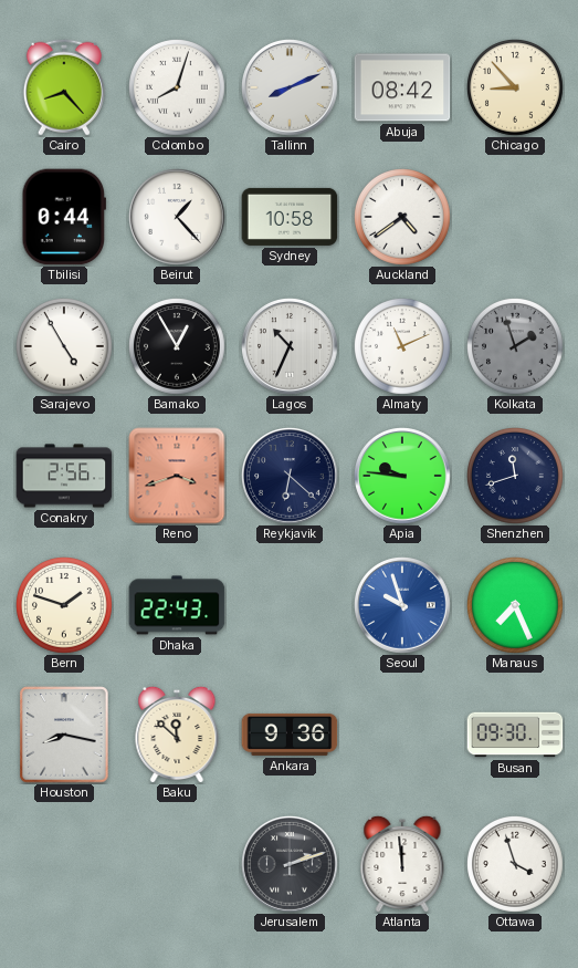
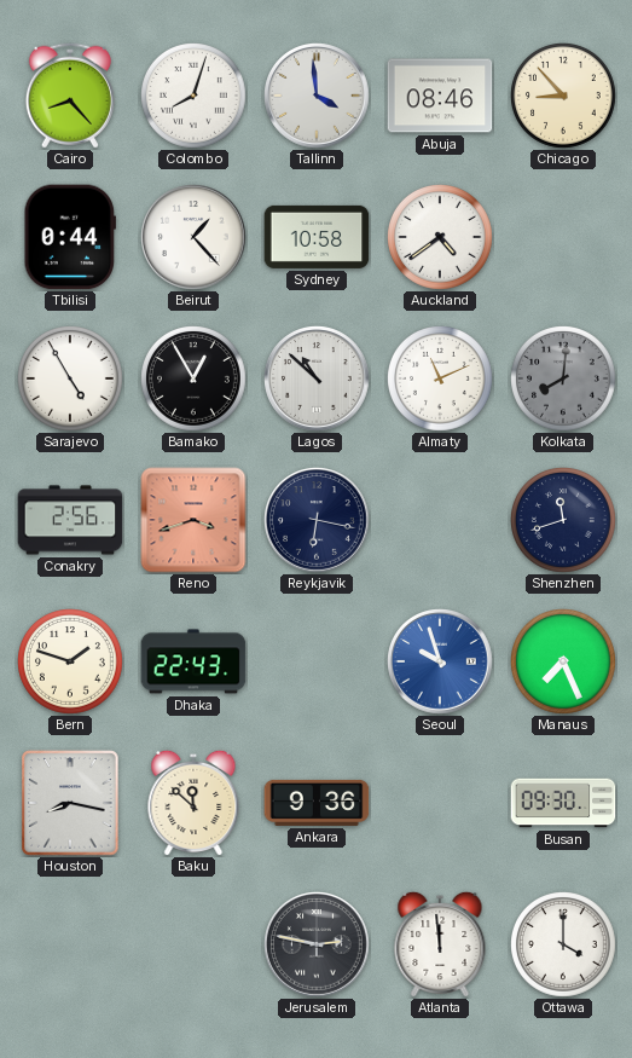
Tallinn: 8:11 -> 3:59 (317, 96)
Abuja: 08:42 -> 08:46 (440, 96)
Lagos: 10:34 -> 10:52 (317, 378)
Kolkata: 1:57 -> 8:01 (564, 380)
Reykjavik: 6:22 -> 6:17 (317, 520)
Apia: 9:46 -> none (402, 476)
Jerusalem: 2:12 -> 2:47 (317, 944)
Ottawa: 3:57 -> 4:00 (564, 946)
